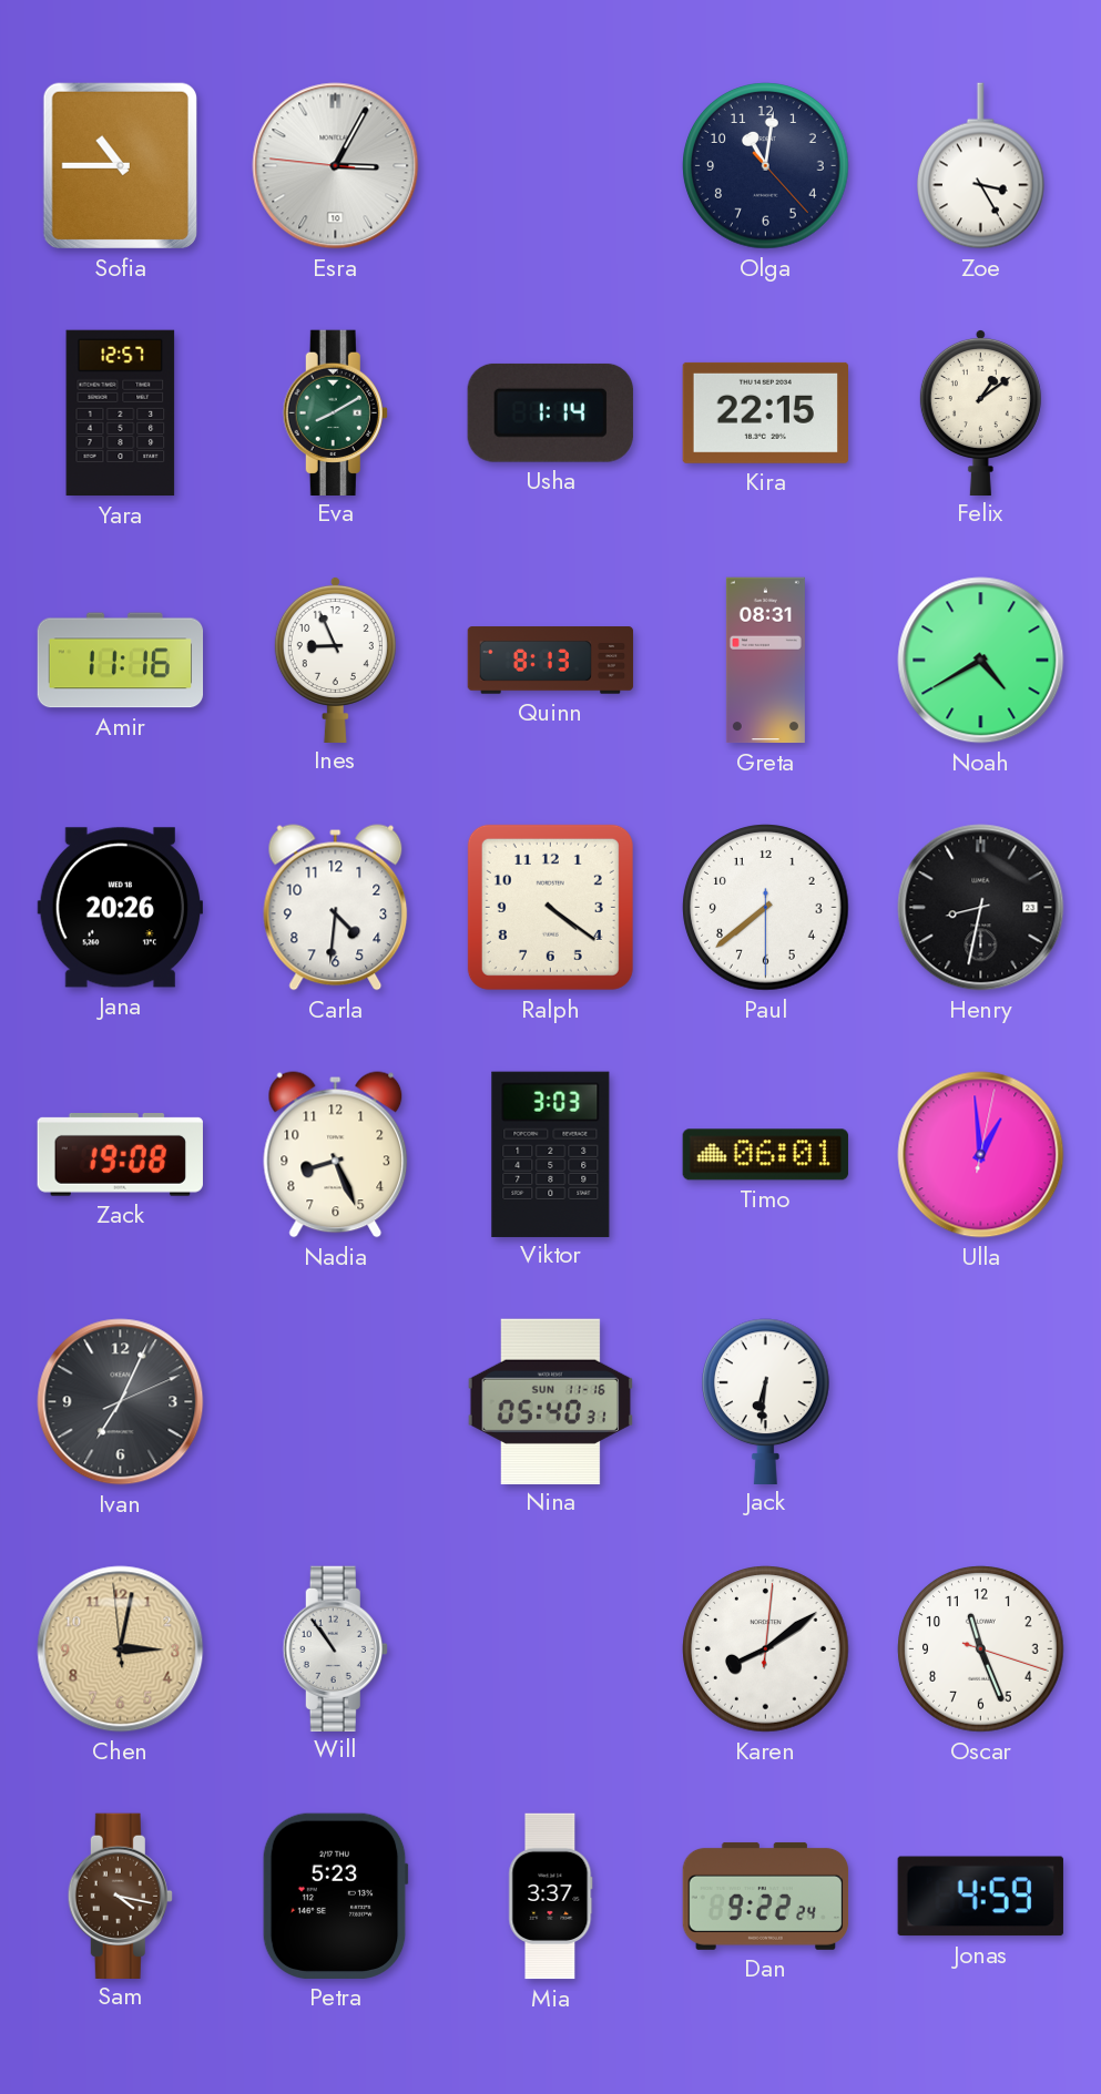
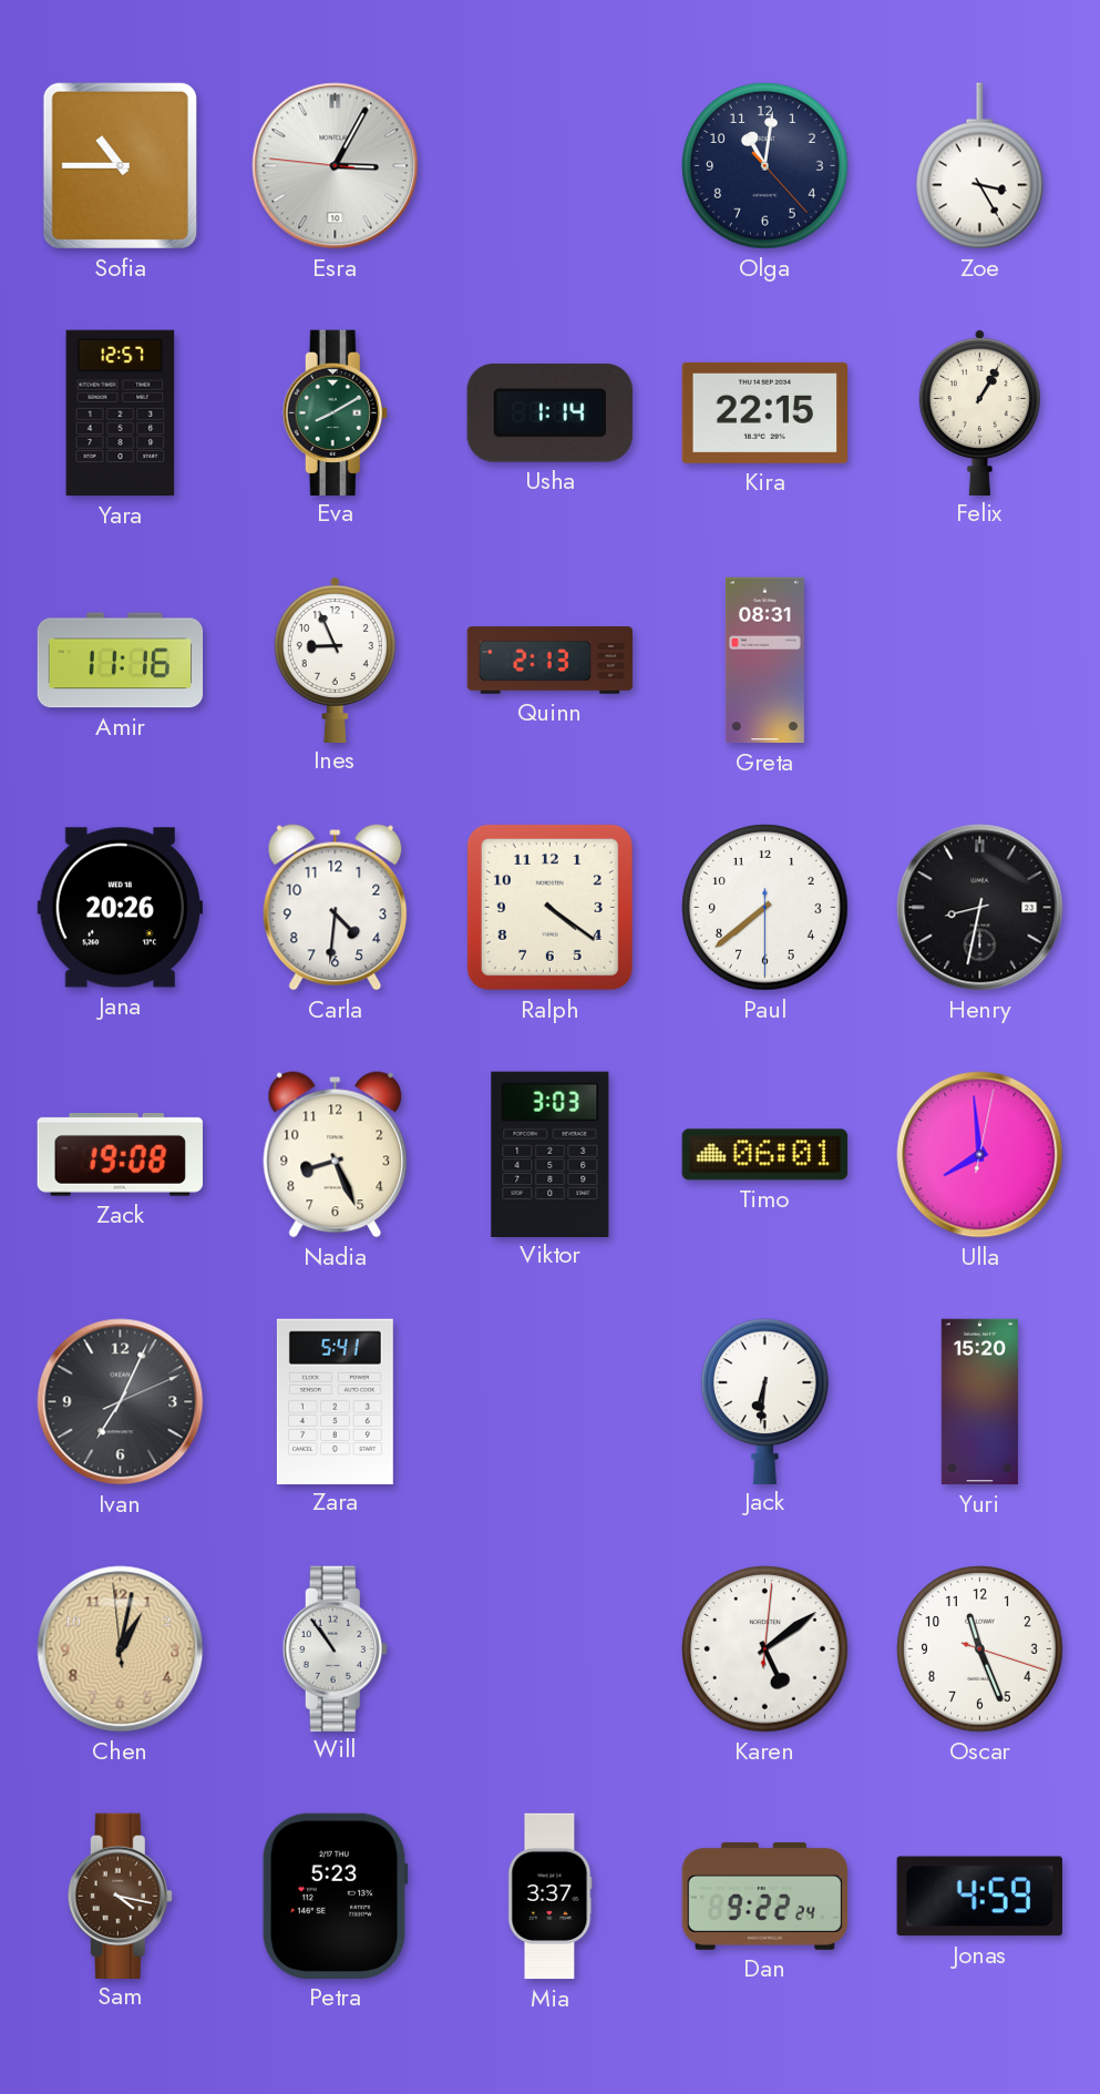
Felix: 1:09 -> 1:05 (979, 411)
Quinn: 8:13 -> 2:13 (551, 661)
Noah: 4:40 -> none (981, 661)
Ulla: 12:59 -> 7:59 (980, 1155)
Zara: none -> 5:41 (335, 1401)
Nina: 05:40 -> none (550, 1401)
Yuri: none -> 15:20 (979, 1402)
Chen: 3:01 -> 1:01 (121, 1649)
Karen: 8:09 -> 5:09 (765, 1649)
